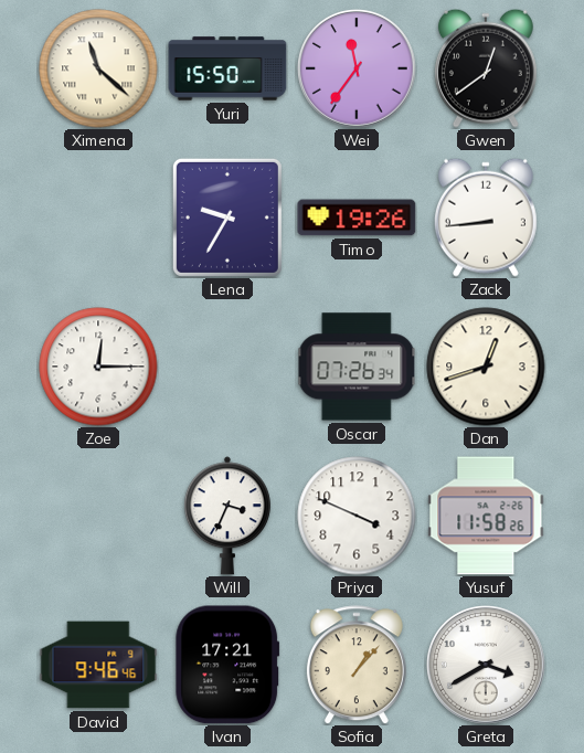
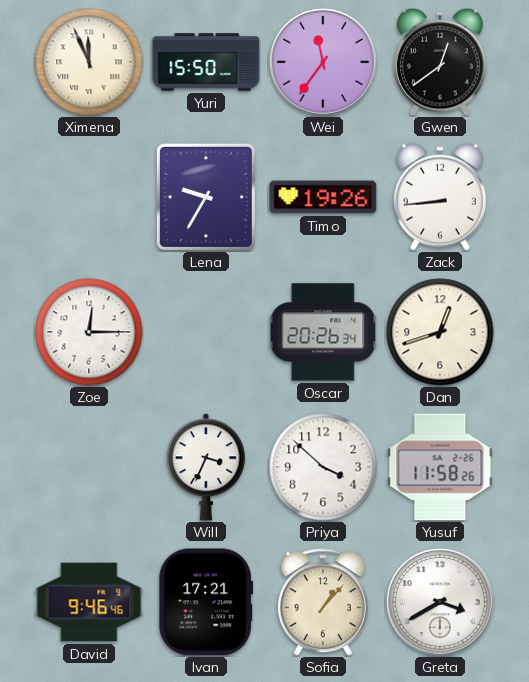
Ximena: 11:22 -> 11:56 (89, 62)
Oscar: 07:26 -> 20:26 (323, 332)
Priya: 3:49 -> 3:52 (323, 467)
